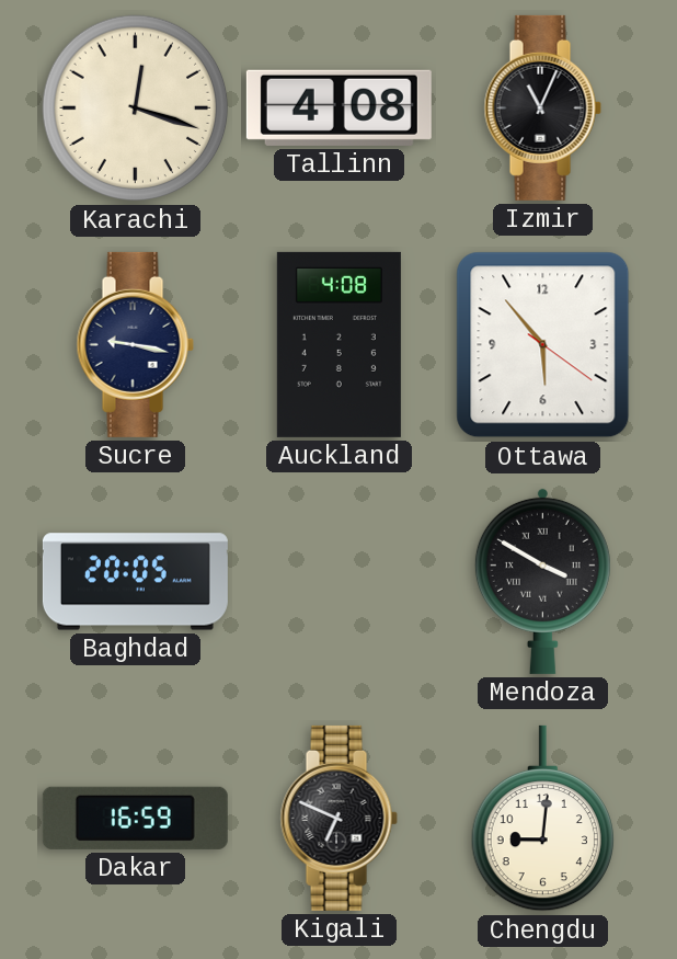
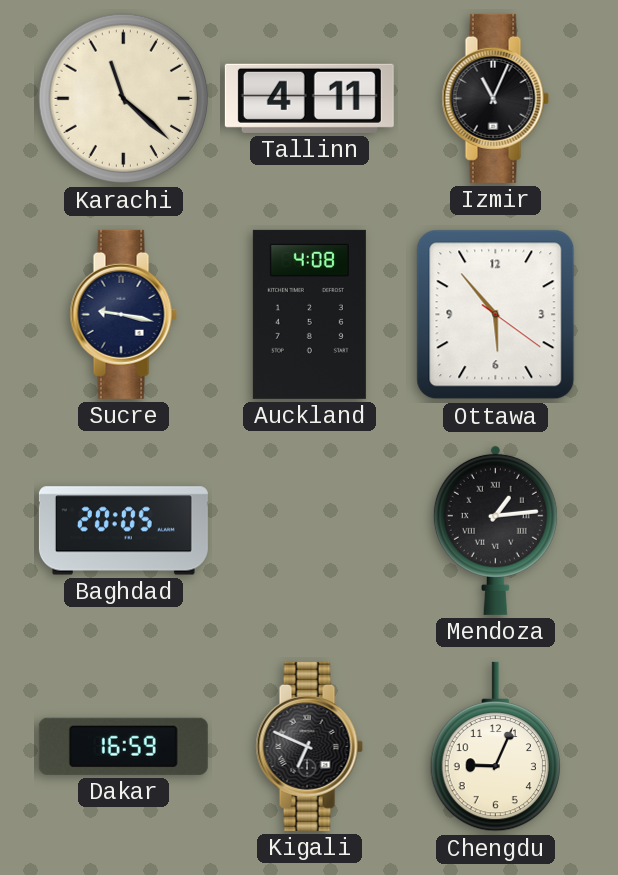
Karachi: 12:18 -> 11:22 (124, 99)
Tallinn: 4:08 -> 4:11 (309, 98)
Mendoza: 3:50 -> 1:14 (495, 530)
Chengdu: 9:01 -> 9:04 (495, 747)
